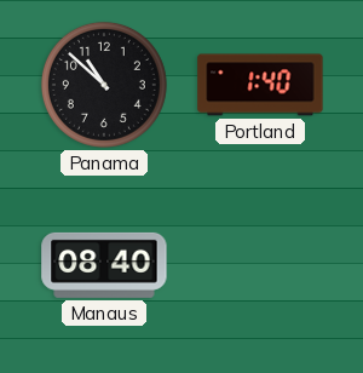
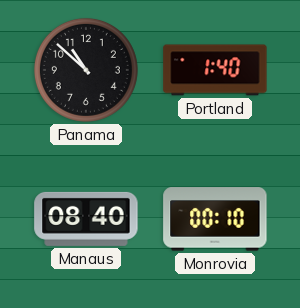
Monrovia: none -> 00:10 (215, 219)
